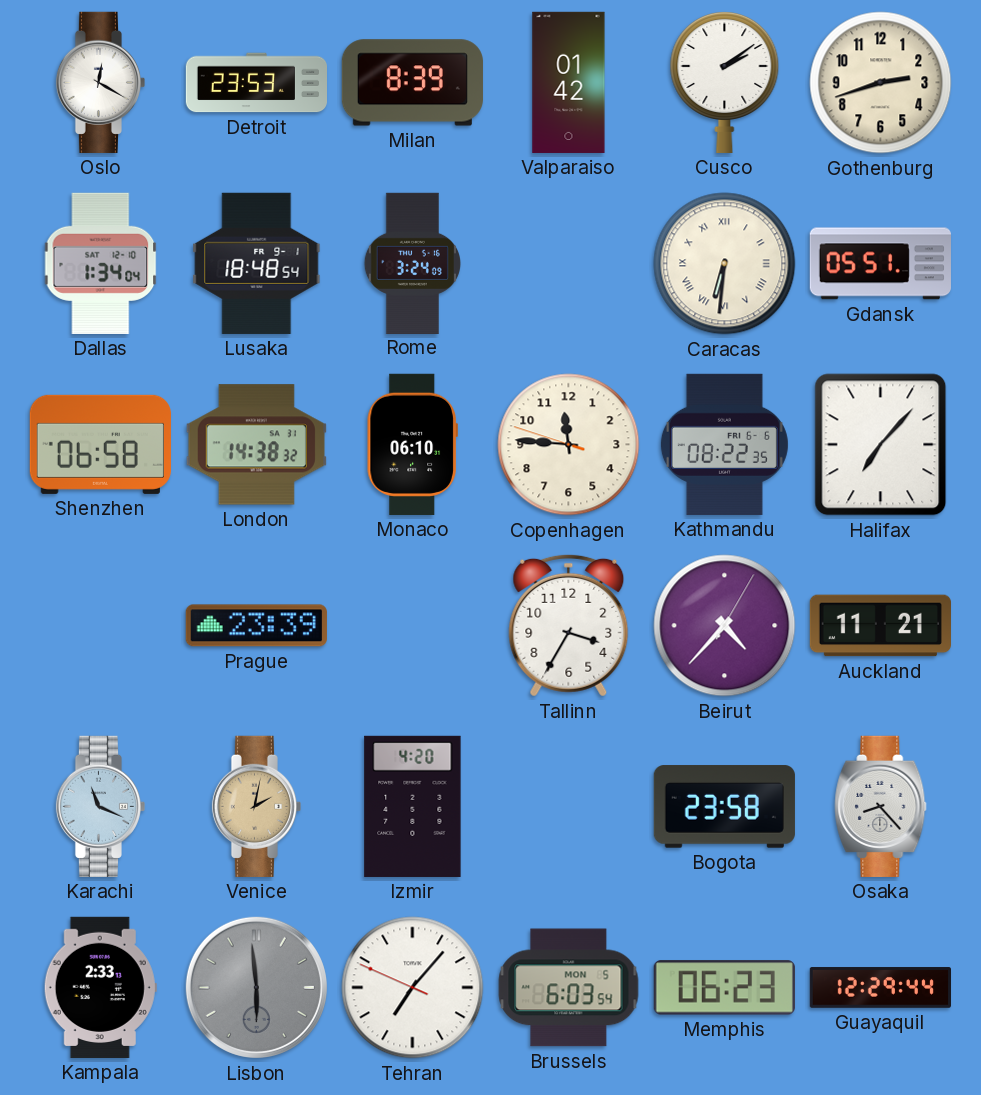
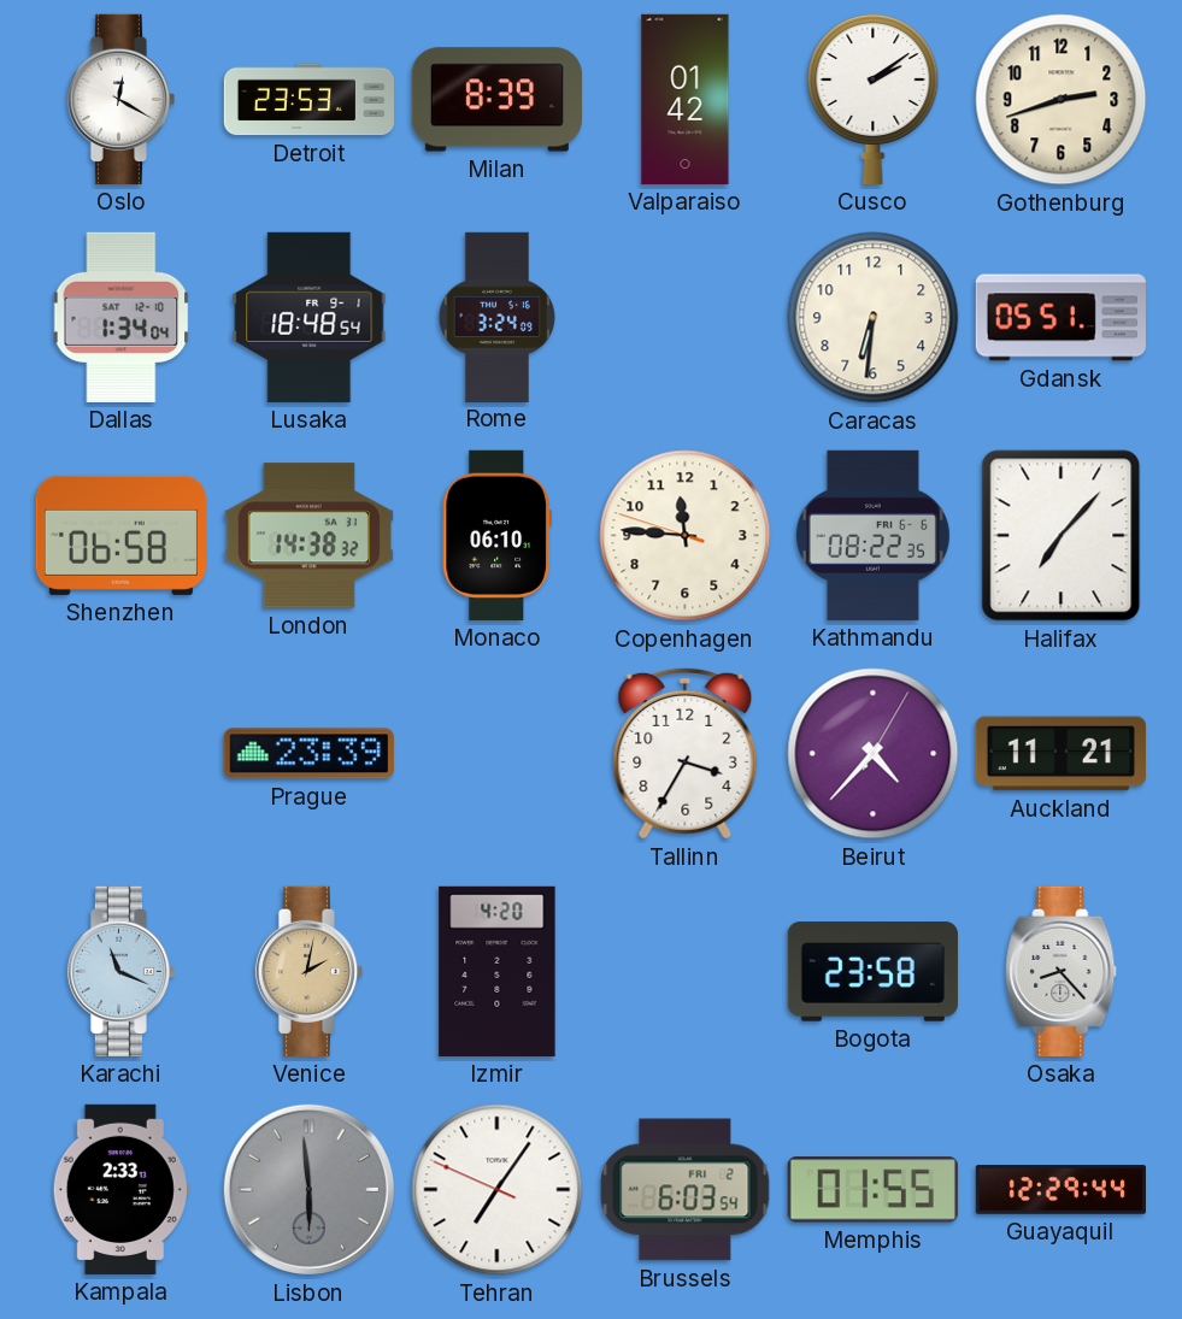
Caracas numerals: Roman -> Arabic (874, 318)
Tehran: 7:06 -> 7:05 (498, 1190)
Brussels date: MON 5 -> FRI 2 (686, 1190)
Memphis: 06:23 -> 01:55 (872, 1190)
